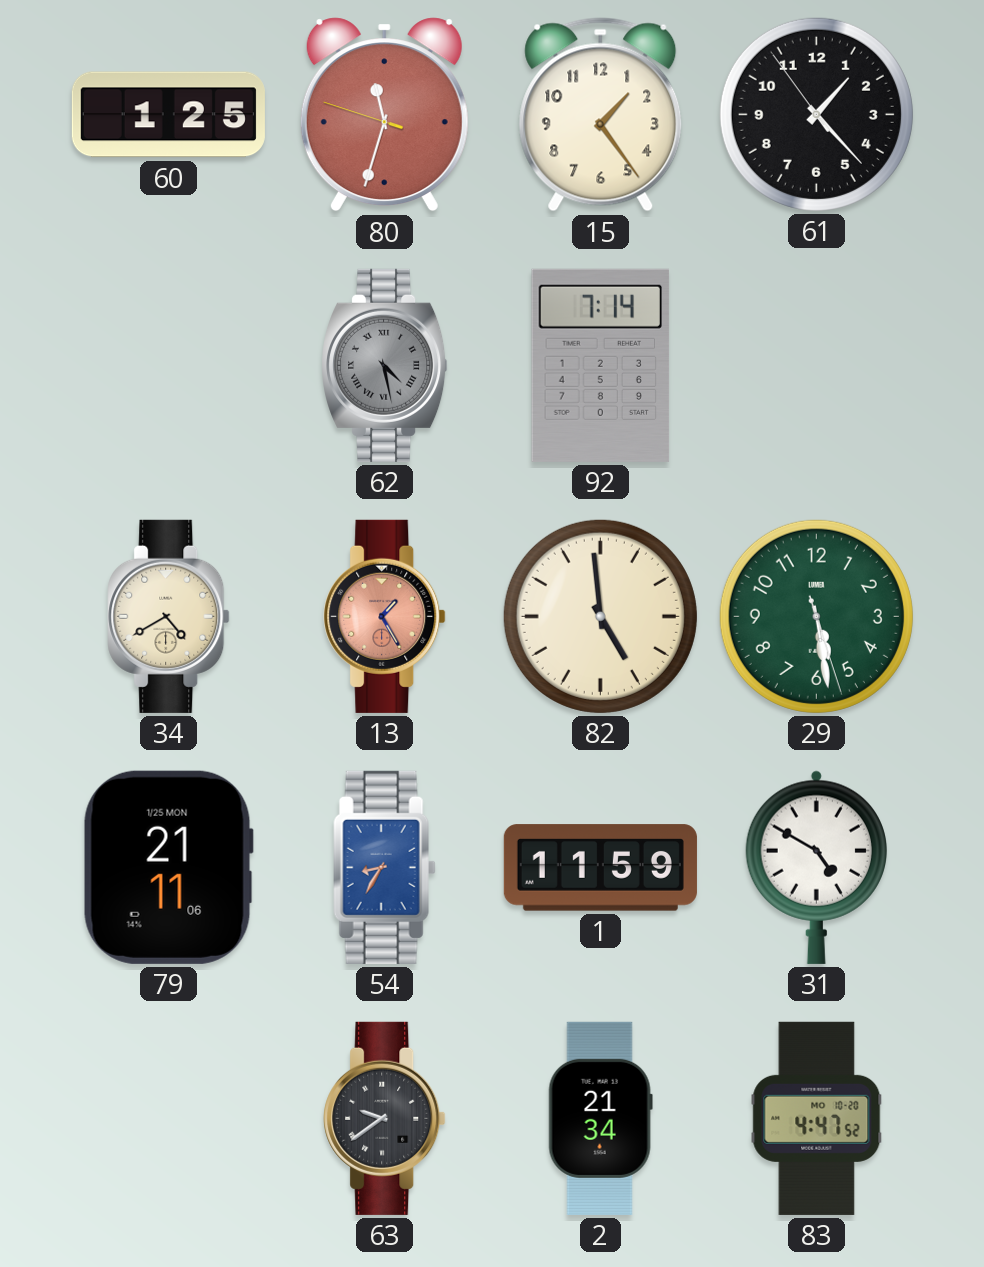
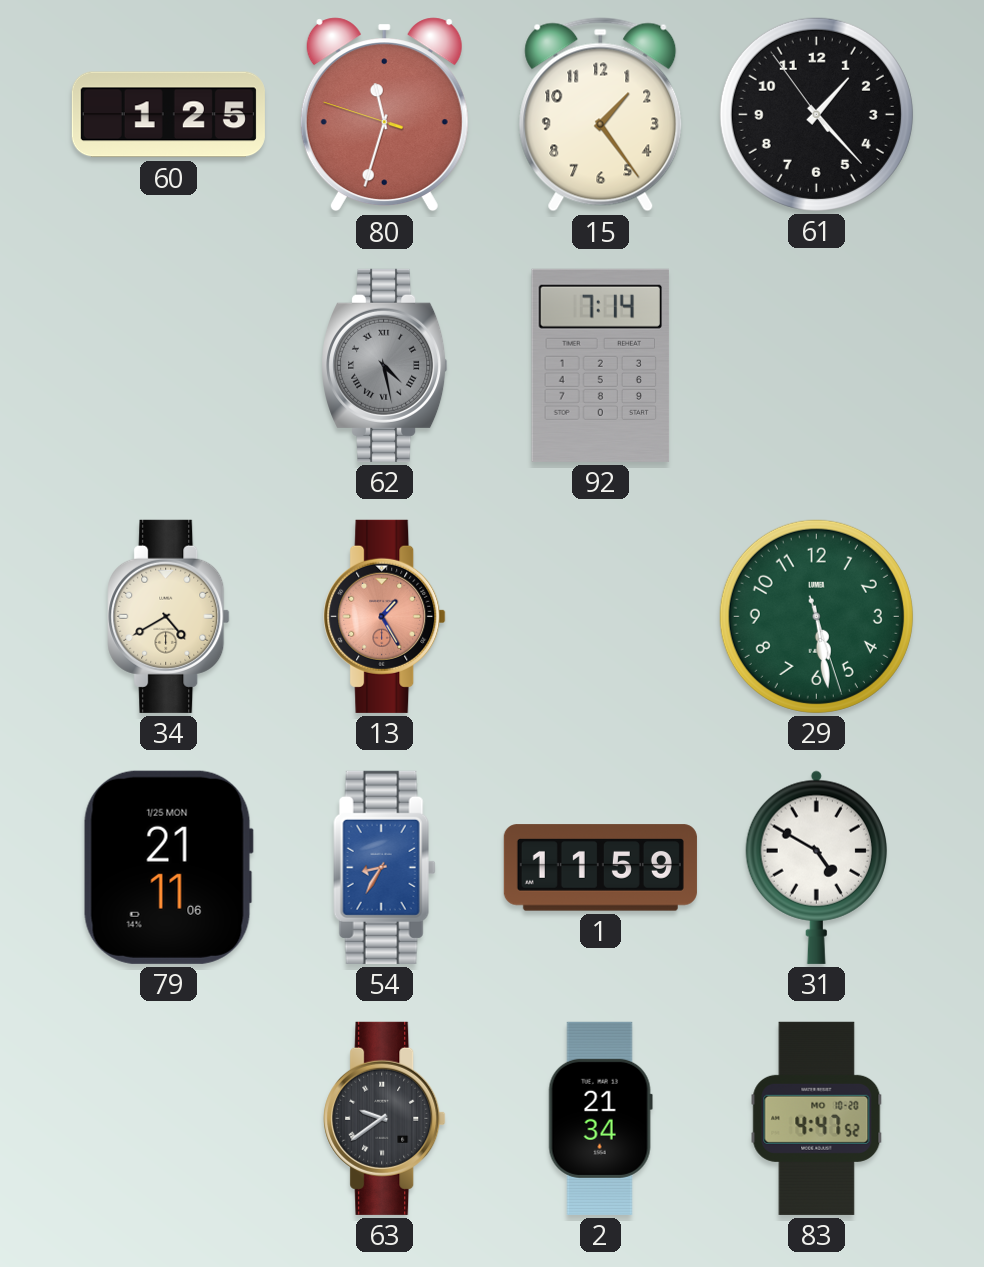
82: 4:59 -> none (600, 616)
